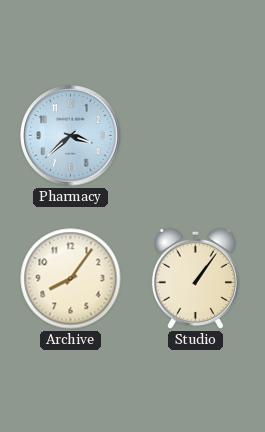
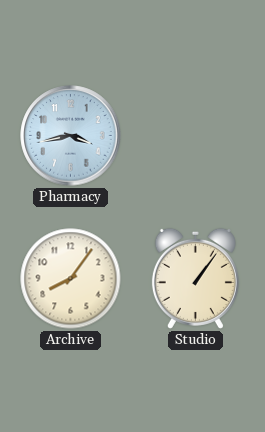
Pharmacy: 3:38 -> 3:43 (71, 136)
